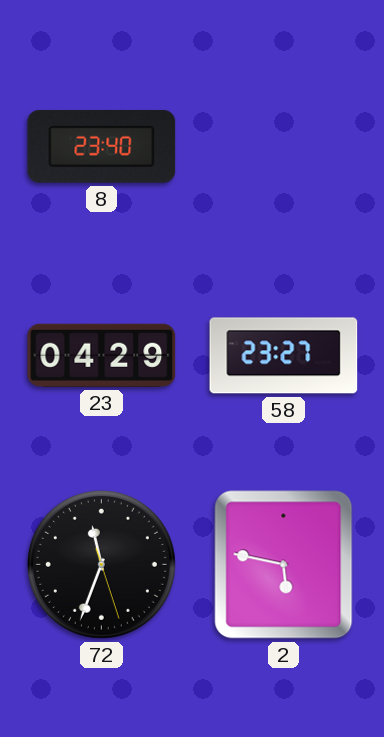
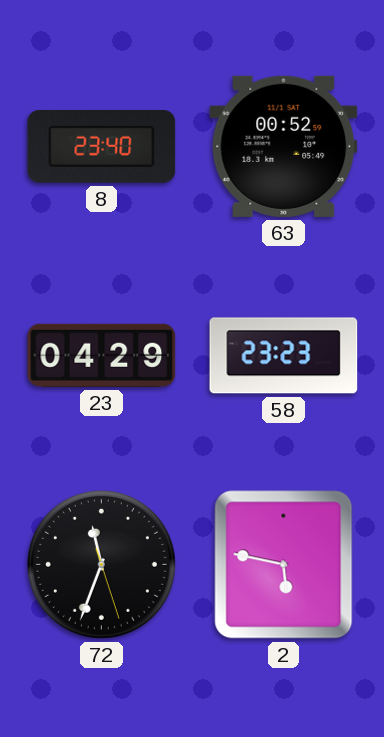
63: none -> 00:52 (284, 146)
58: 23:27 -> 23:23 (284, 356)
